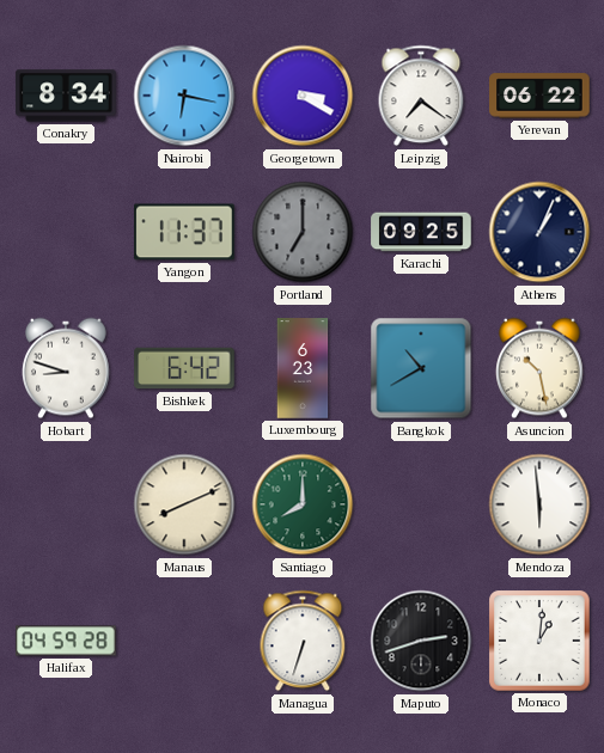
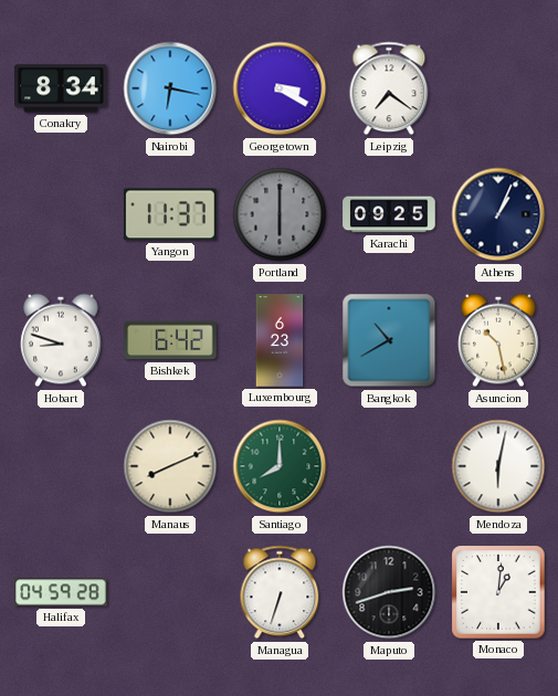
Yerevan: 06:22 -> none (539, 96)
Portland: 7:00 -> 6:00 (280, 214)
Mendoza: 5:59 -> 6:02 (498, 466)
